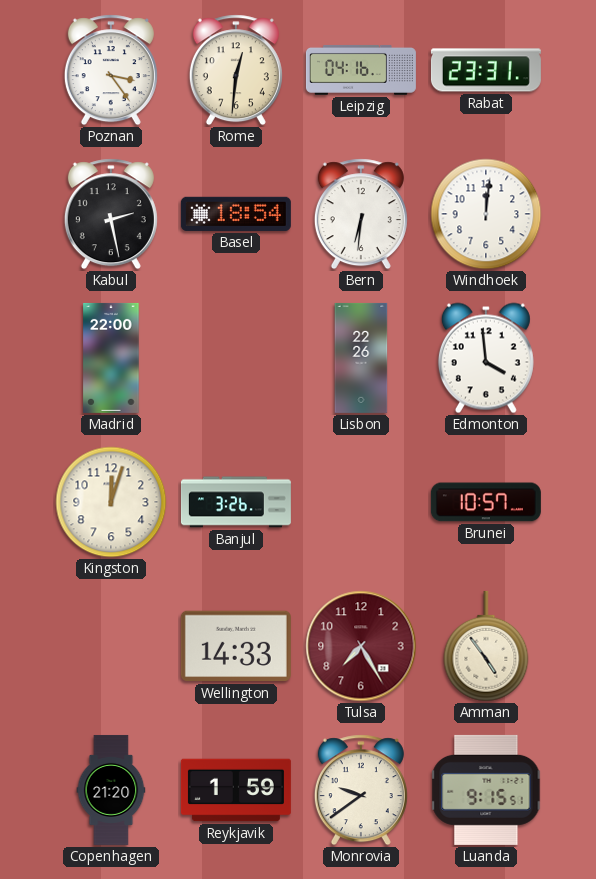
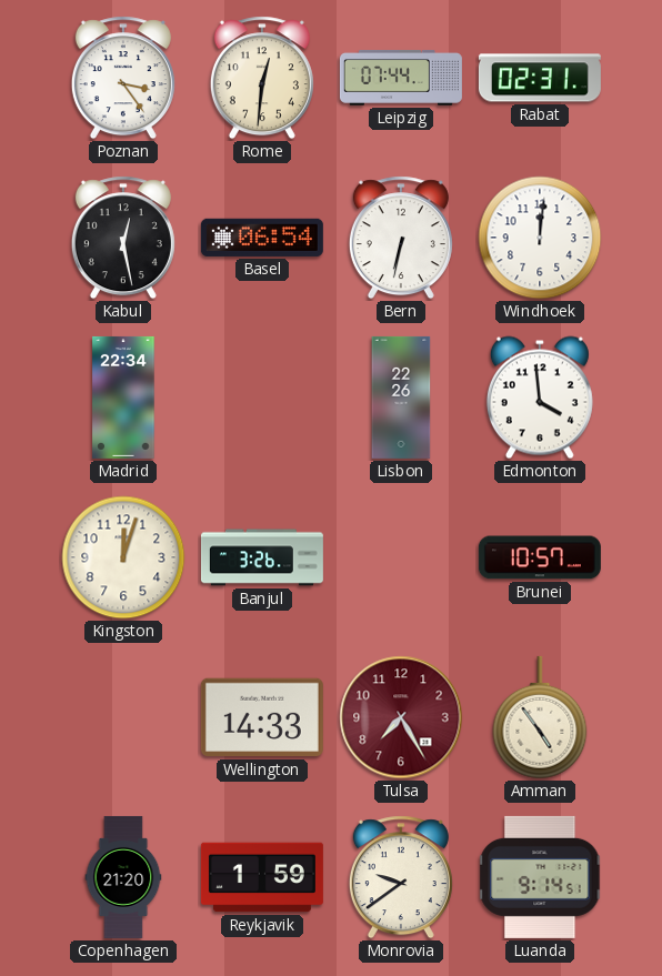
Leipzig: 04:16 -> 07:44 (401, 78)
Rabat: 23:31 -> 02:31 (540, 78)
Kabul: 2:28 -> 12:28 (123, 238)
Basel: 18:54 -> 06:54 (262, 238)
Bern: 6:31 -> 6:32 (401, 238)
Madrid: 22:00 -> 22:34 (123, 398)
Luanda: 9:15 -> 9:14 (540, 877)
